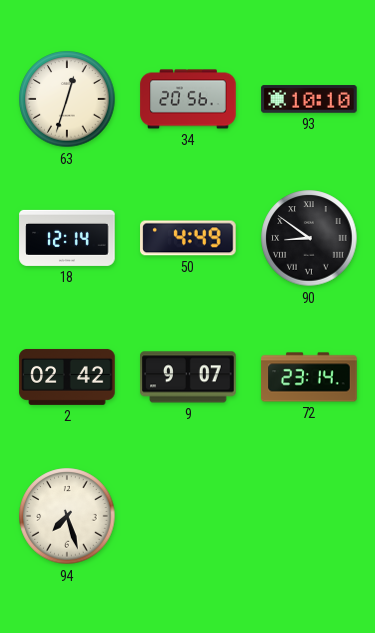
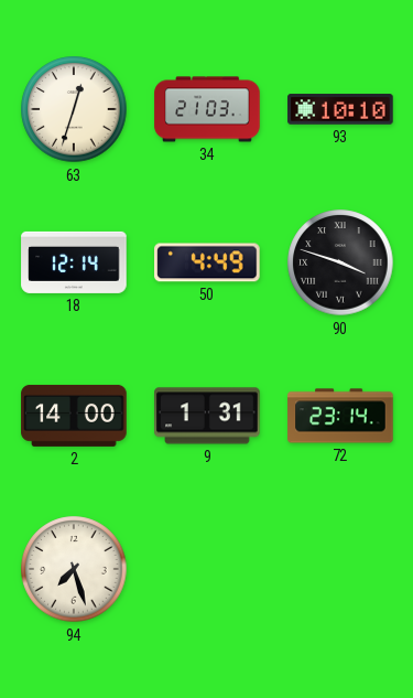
34: 20:56 -> 21:03 (207, 109)
90: 8:51 -> 3:48 (340, 262)
2: 02:42 -> 14:00 (74, 416)
9: 9:07 -> 1:31 (207, 416)
